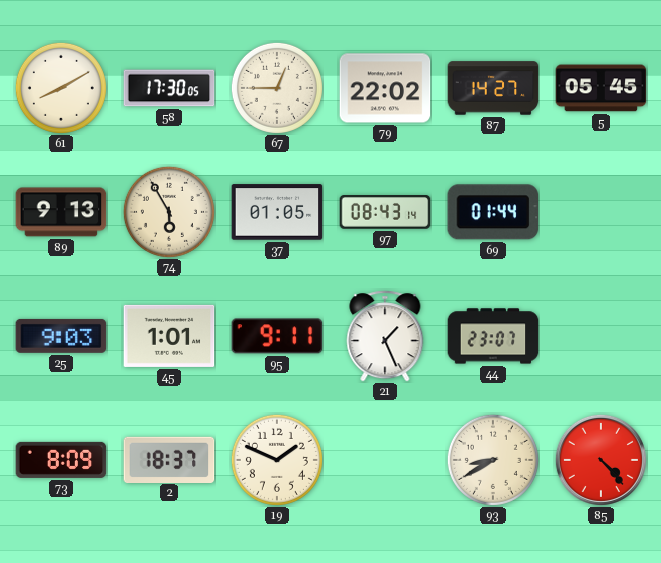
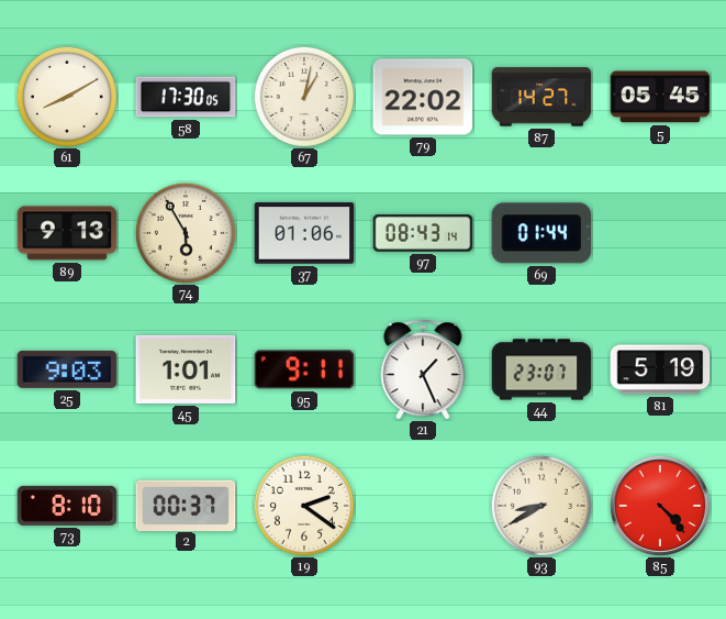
67: 12:45 -> 1:02 (304, 97)
37: 01:05 -> 01:06 (304, 233)
81: none -> 5:19 (660, 369)
73: 8:09 -> 8:10 (67, 506)
2: 18:37 -> 00:37 (186, 505)
19: 1:49 -> 2:21 (304, 506)
